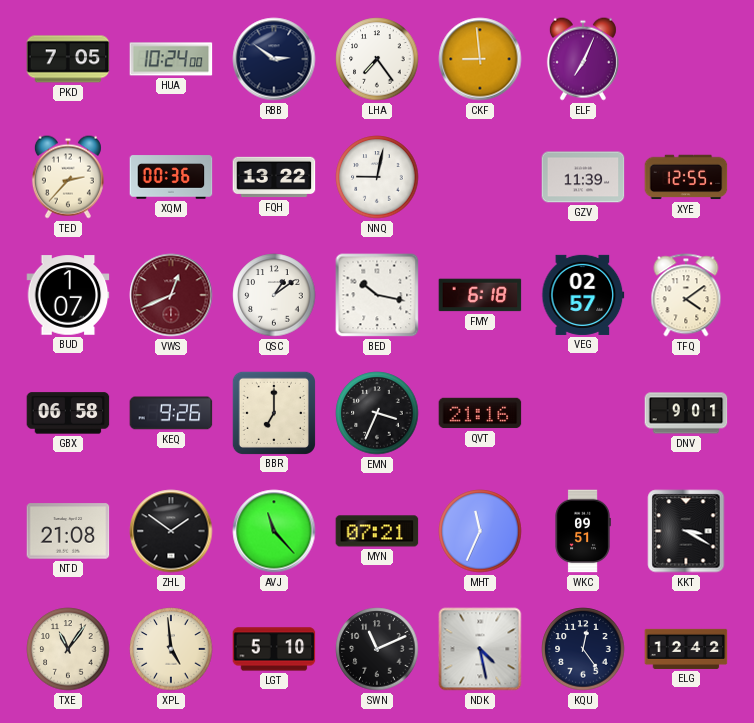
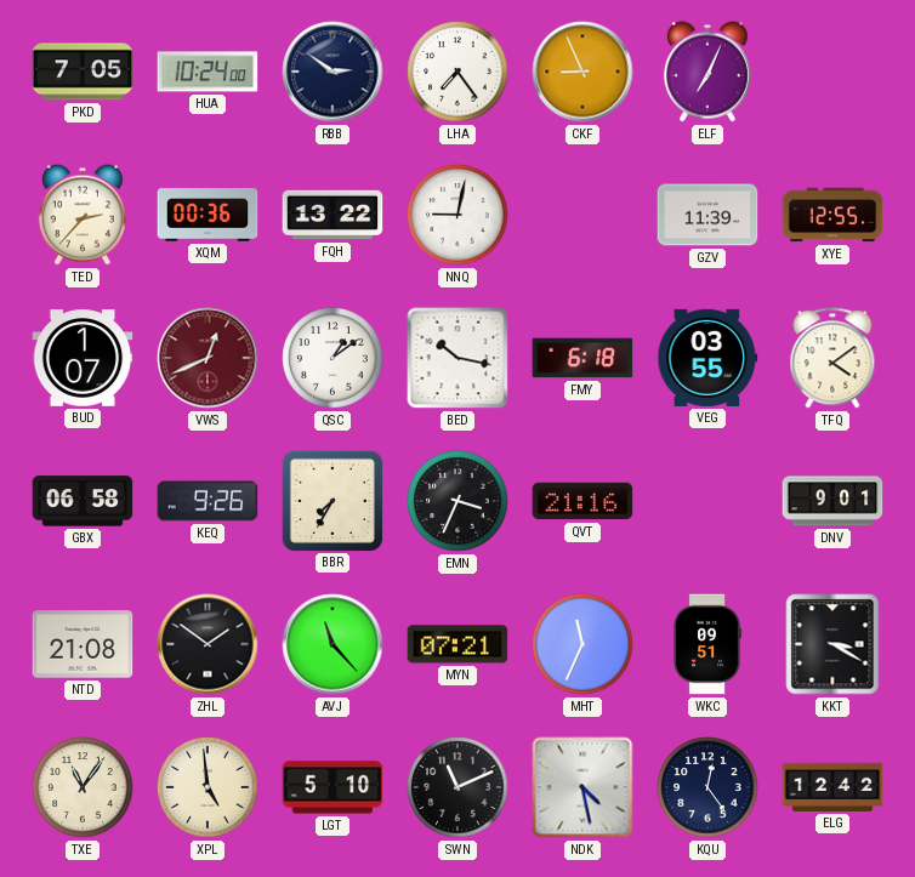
CKF: 8:59 -> 8:56 (582, 72)
VEG: 02:57 -> 03:55 (707, 358)
BBR: 7:00 -> 7:35 (331, 500)
